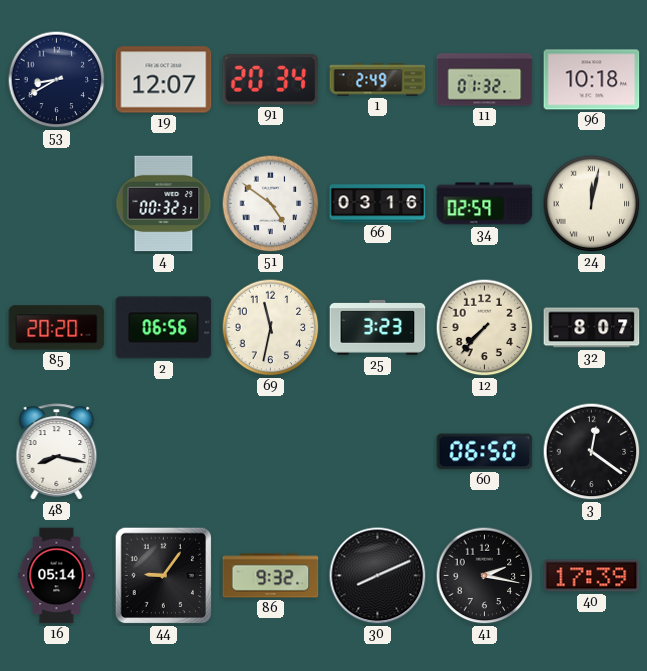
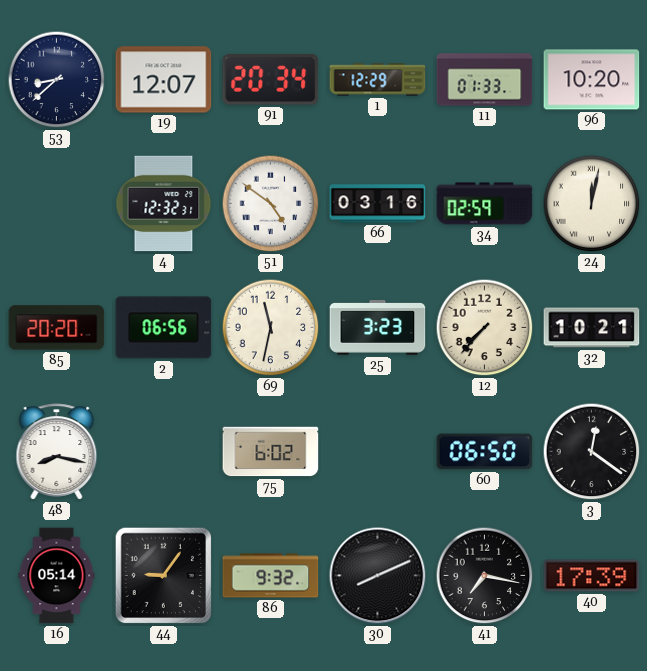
53: 8:40 -> 8:38 (57, 80)
1: 2:49 -> 12:29 (378, 80)
11: 01:32 -> 01:33 (485, 80)
96: 10:18 -> 10:20 (592, 80)
4: 00:32 -> 12:32 (164, 204)
32: 8:07 -> 10:21 (592, 328)
75: none -> 6:02 (271, 452)
41: 2:17 -> 7:17 (485, 576)
